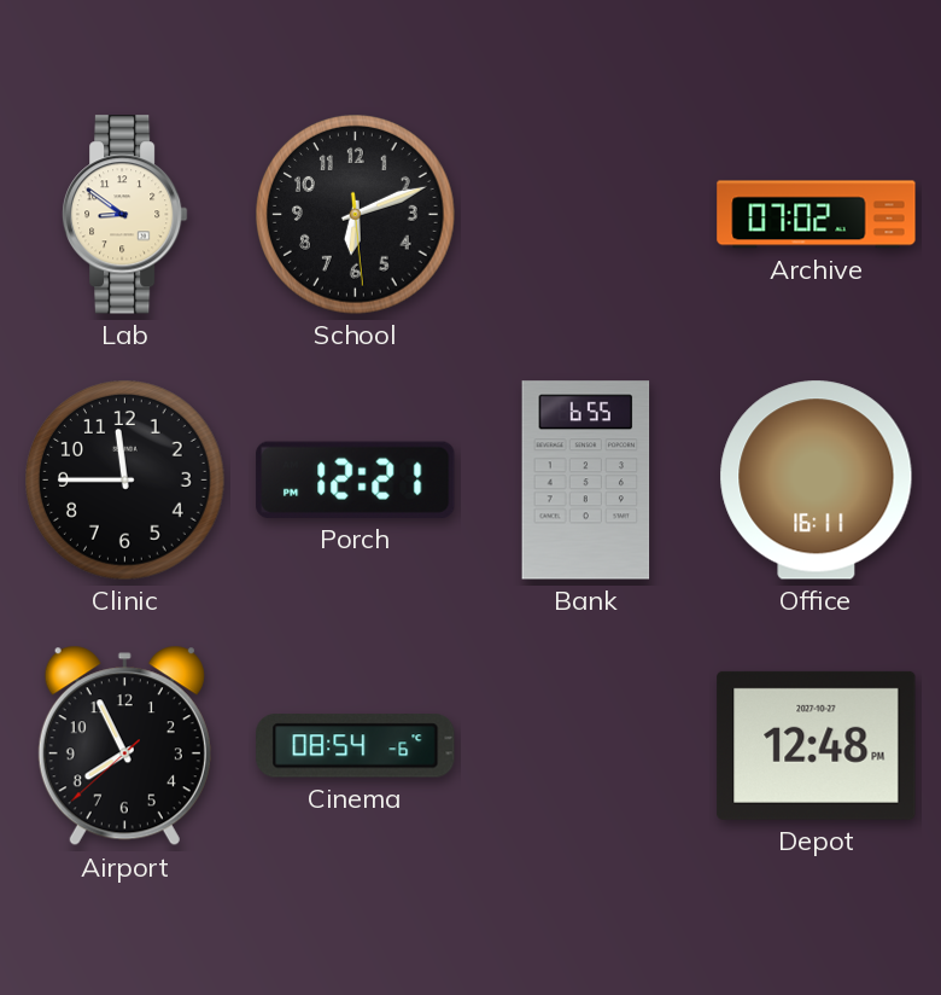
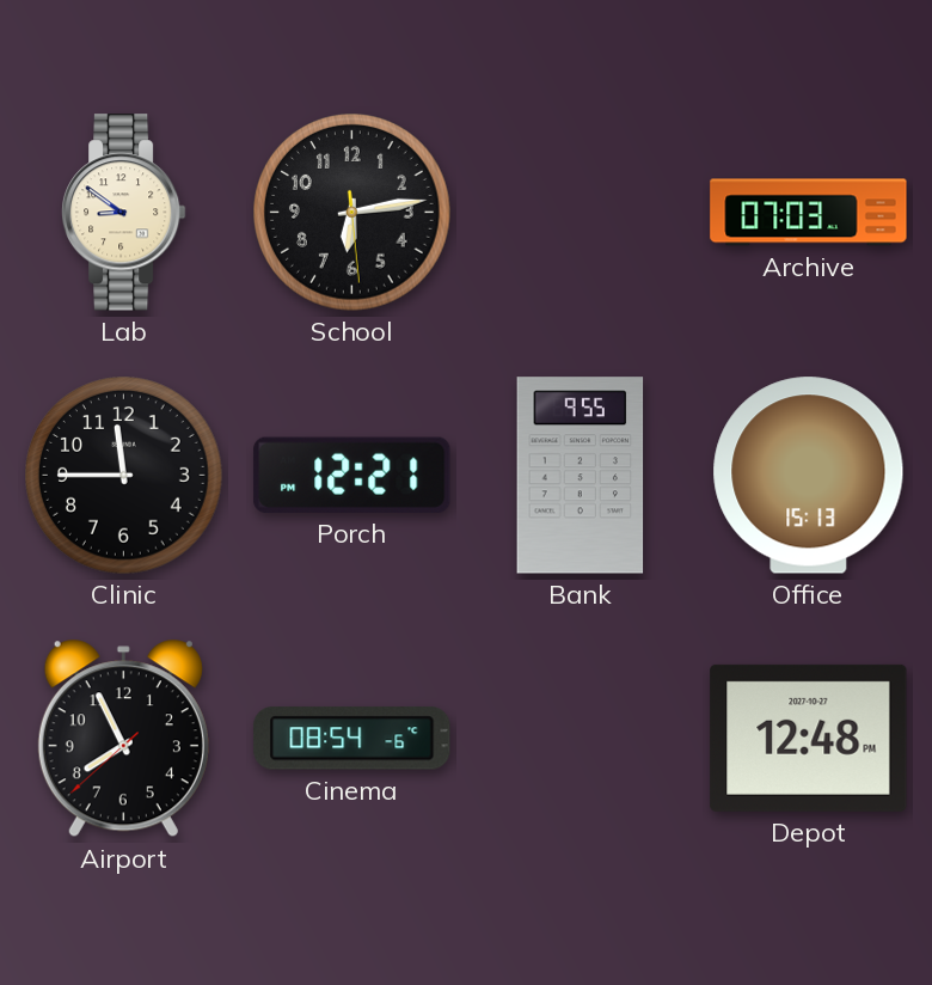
School: 6:11 -> 6:13 (352, 213)
Archive: 07:02 -> 07:03 (809, 213)
Bank: 6:55 -> 9:55 (581, 476)
Office: 16:11 -> 15:13 (809, 476)
